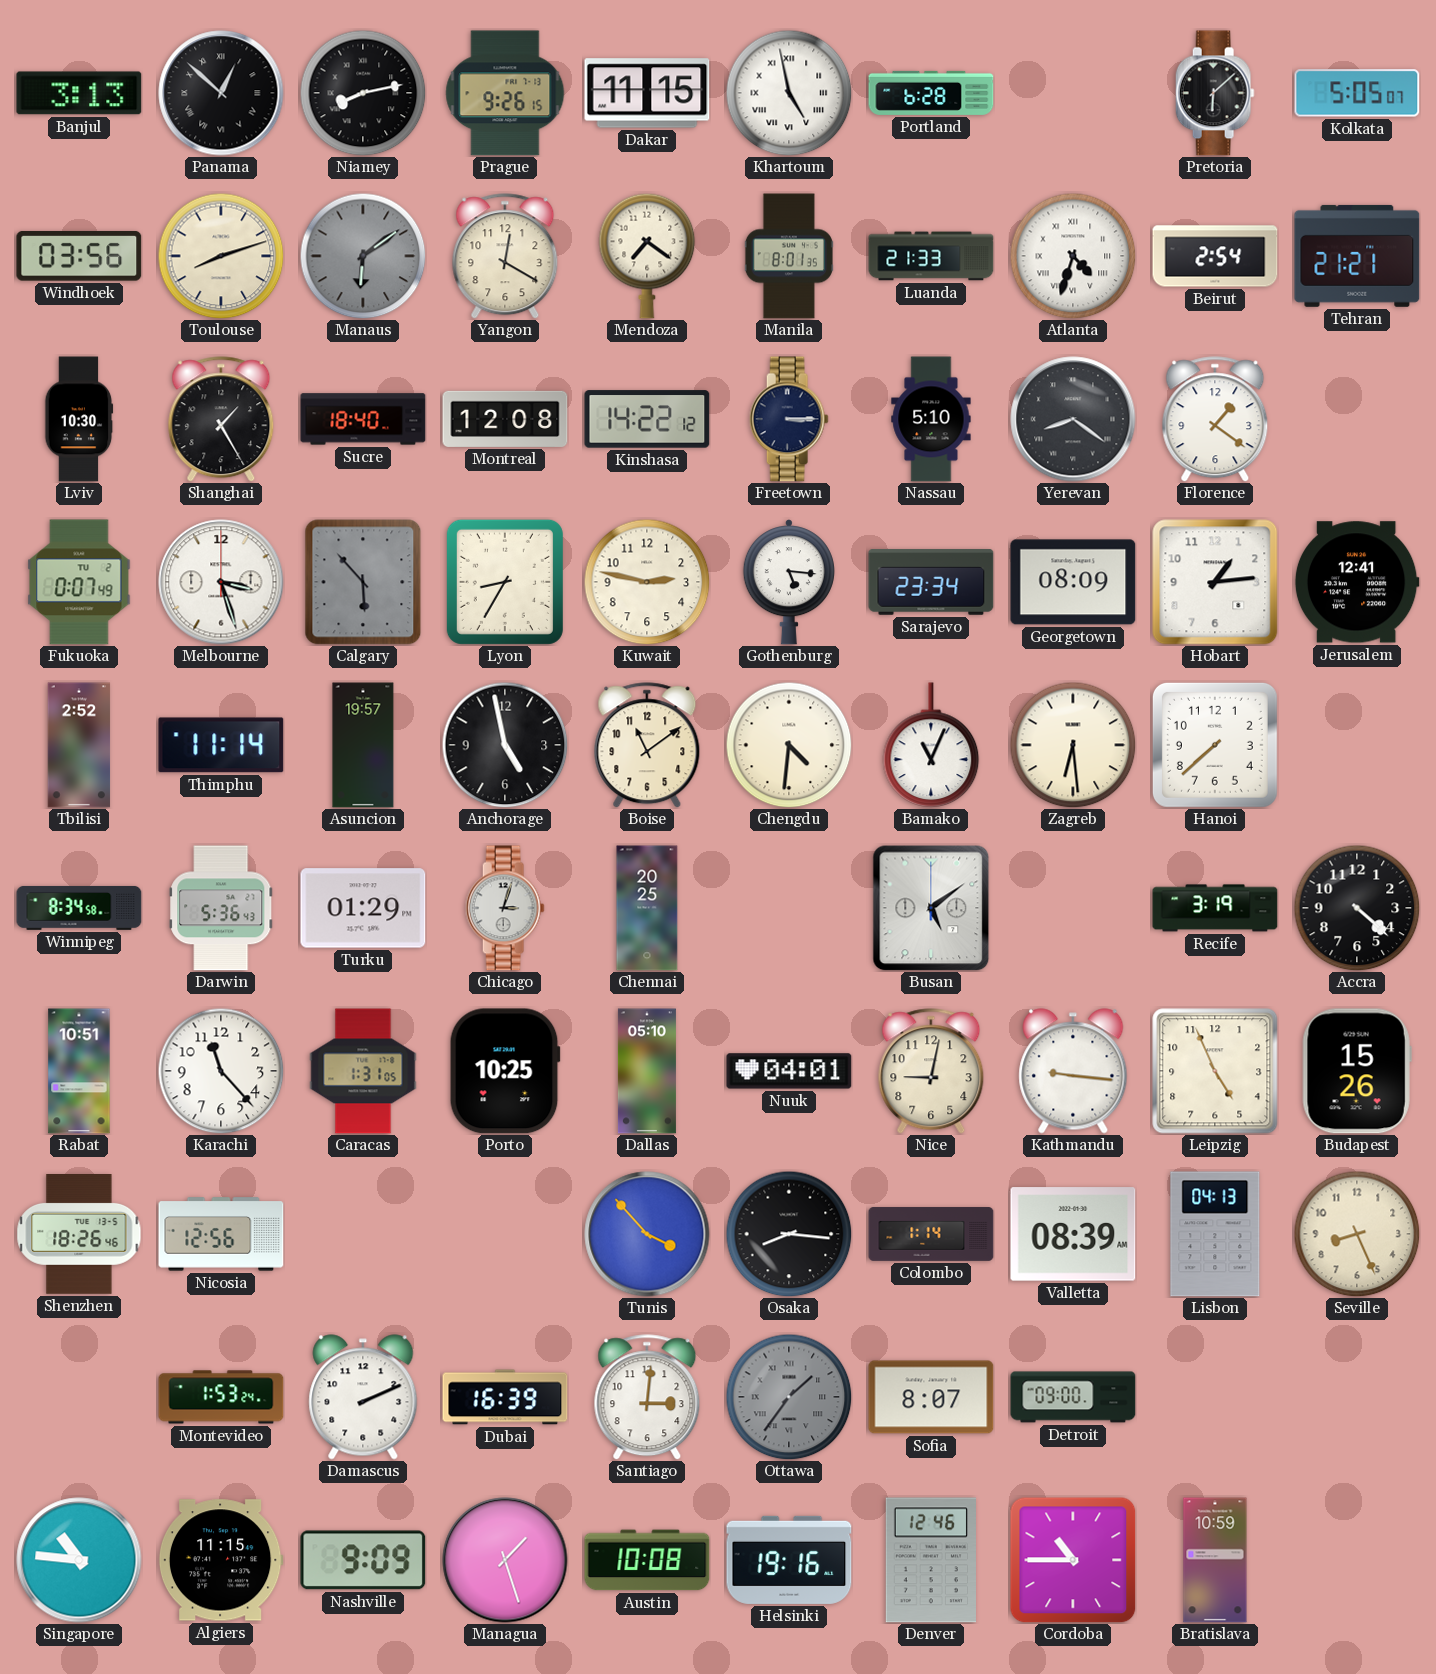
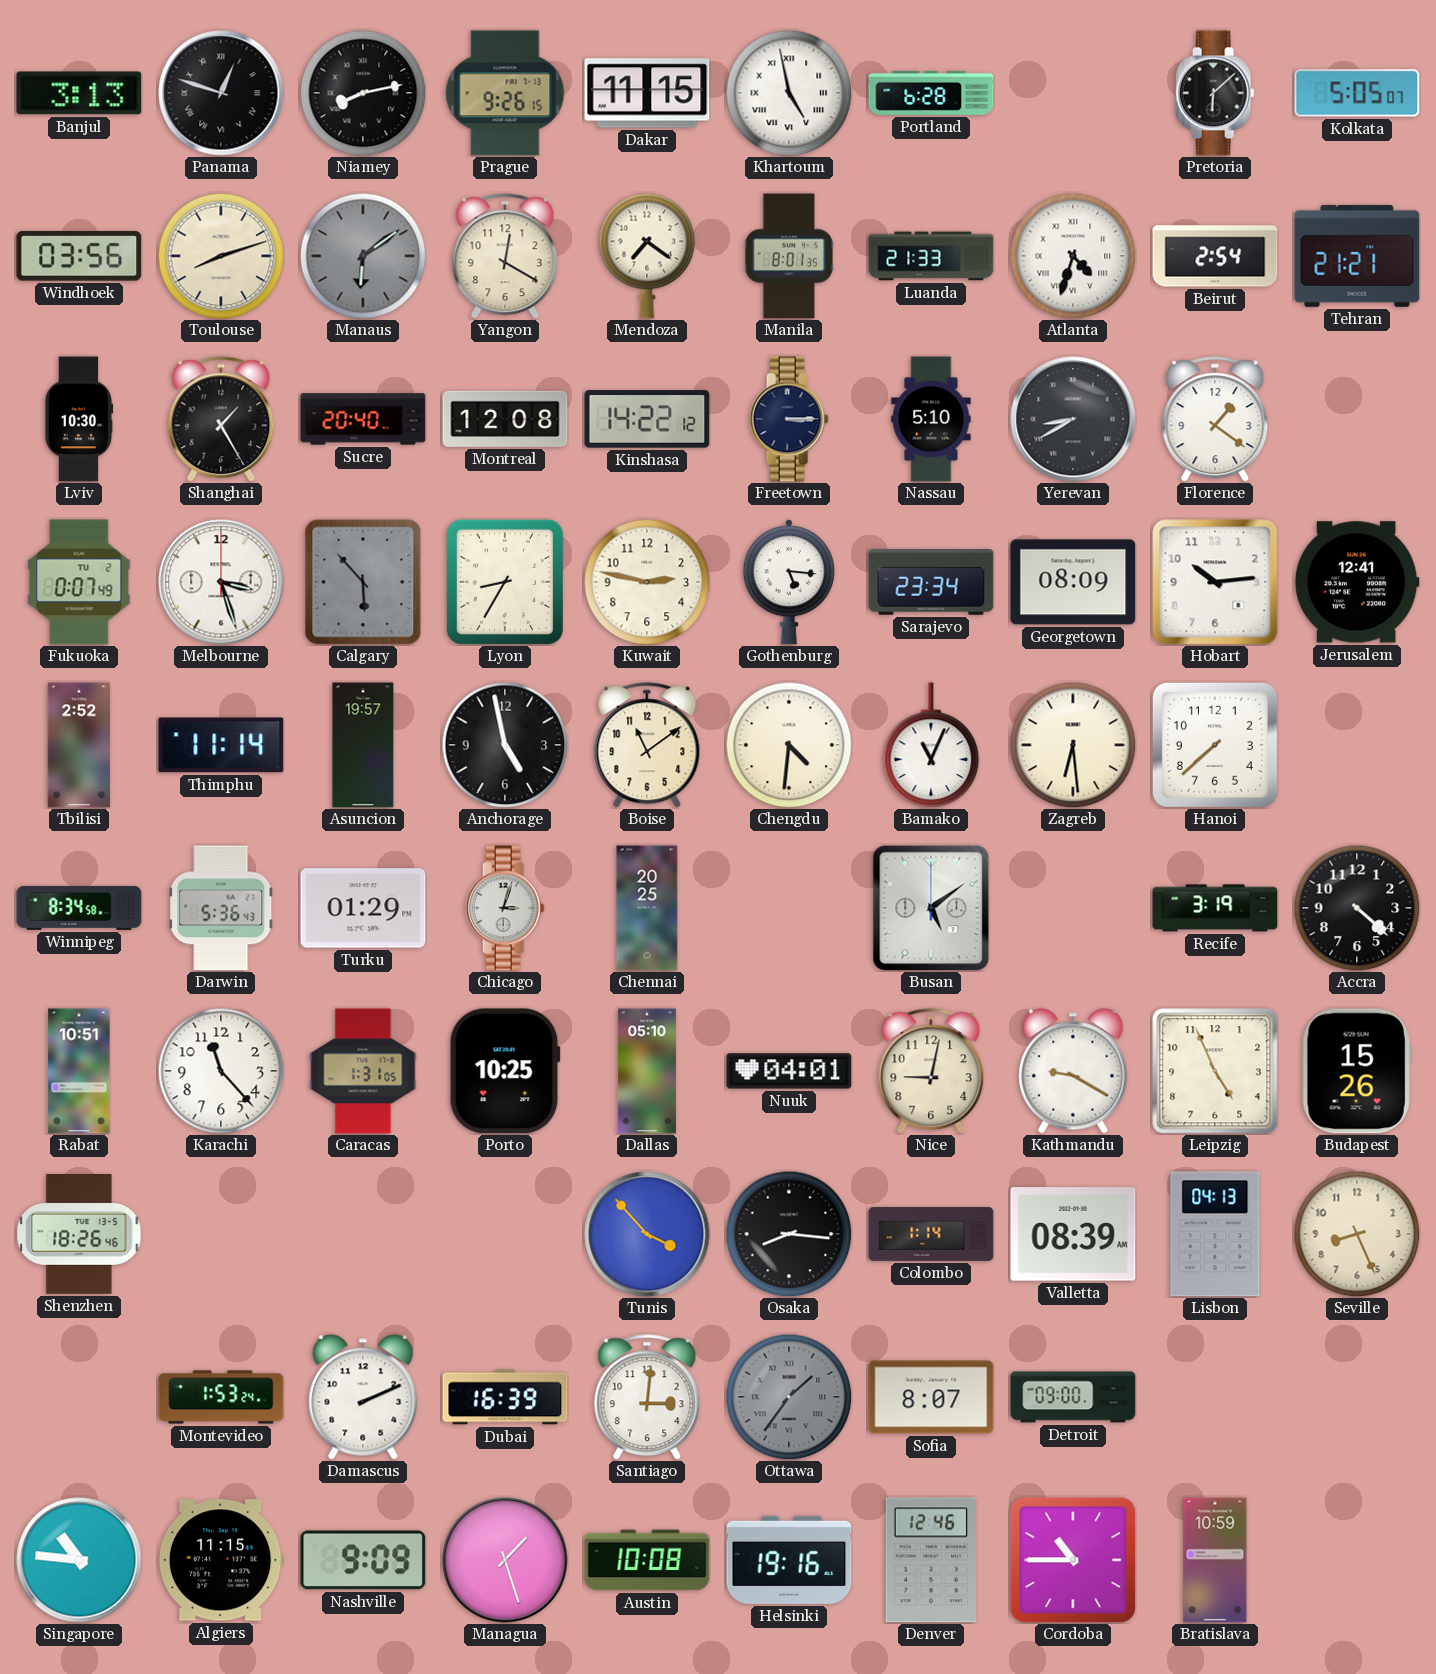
Panama: 12:52 -> 12:48 (221, 93)
Sucre: 18:40 -> 20:40 (363, 419)
Yerevan: 8:21 -> 8:40 (1073, 419)
Hobart: 1:14 -> 10:14 (1215, 582)
Kathmandu: 9:16 -> 9:20 (1073, 1071)
Nicosia: 12:56 -> none (221, 1234)
